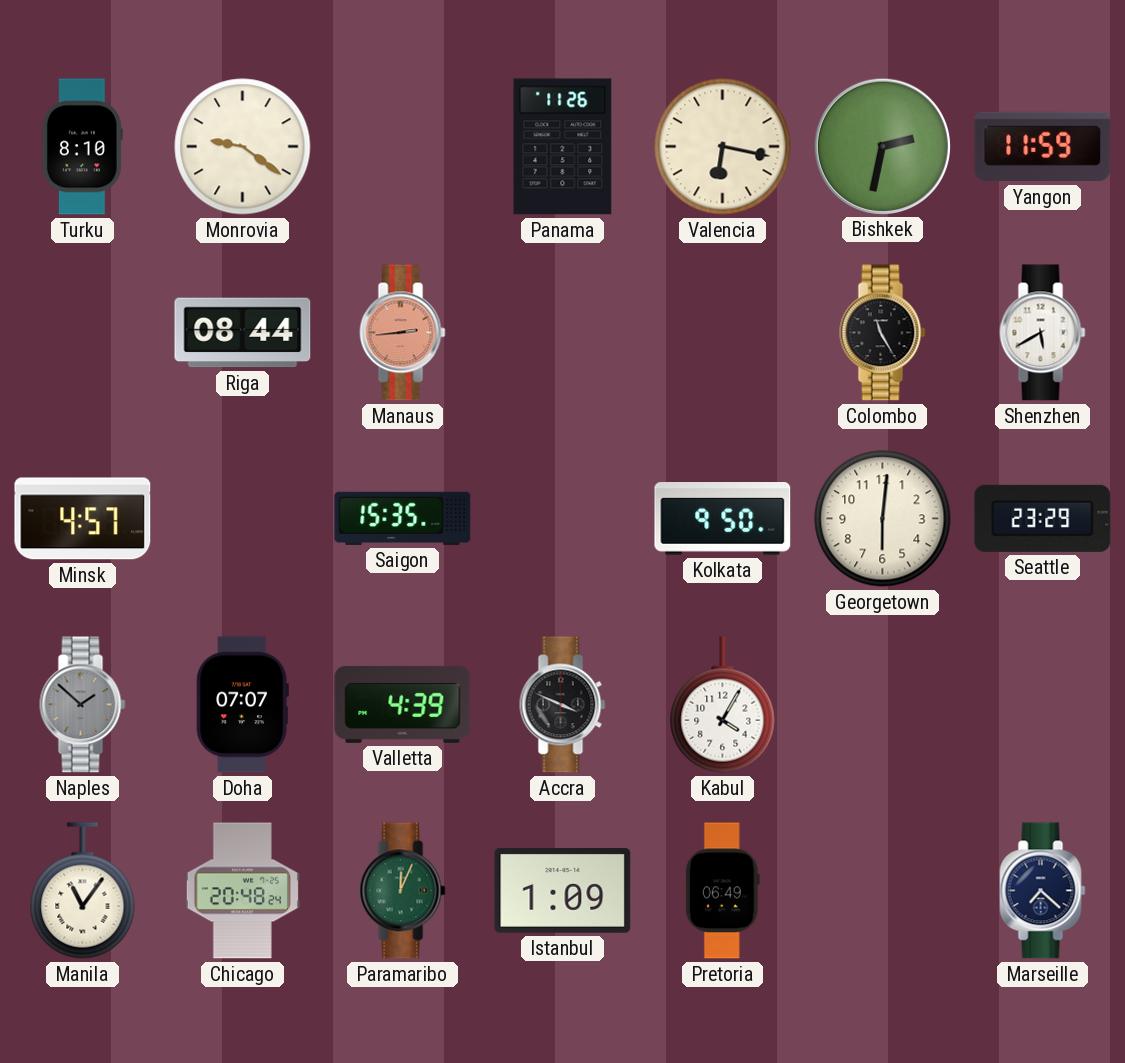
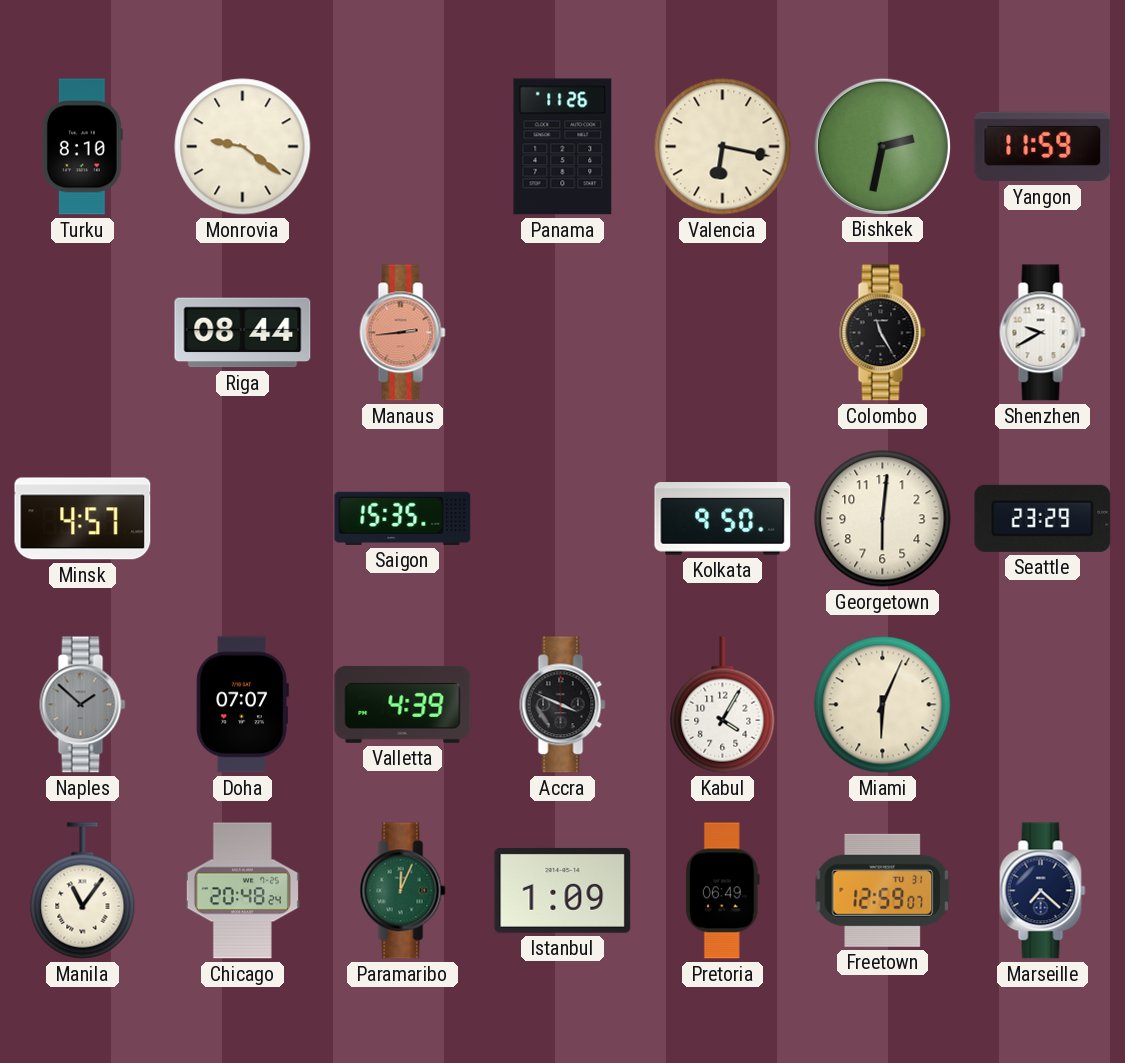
Shenzhen: 5:40 -> 9:40 (1043, 333)
Miami: none -> 6:04 (883, 705)
Freetown: none -> 12:59 (883, 890)
